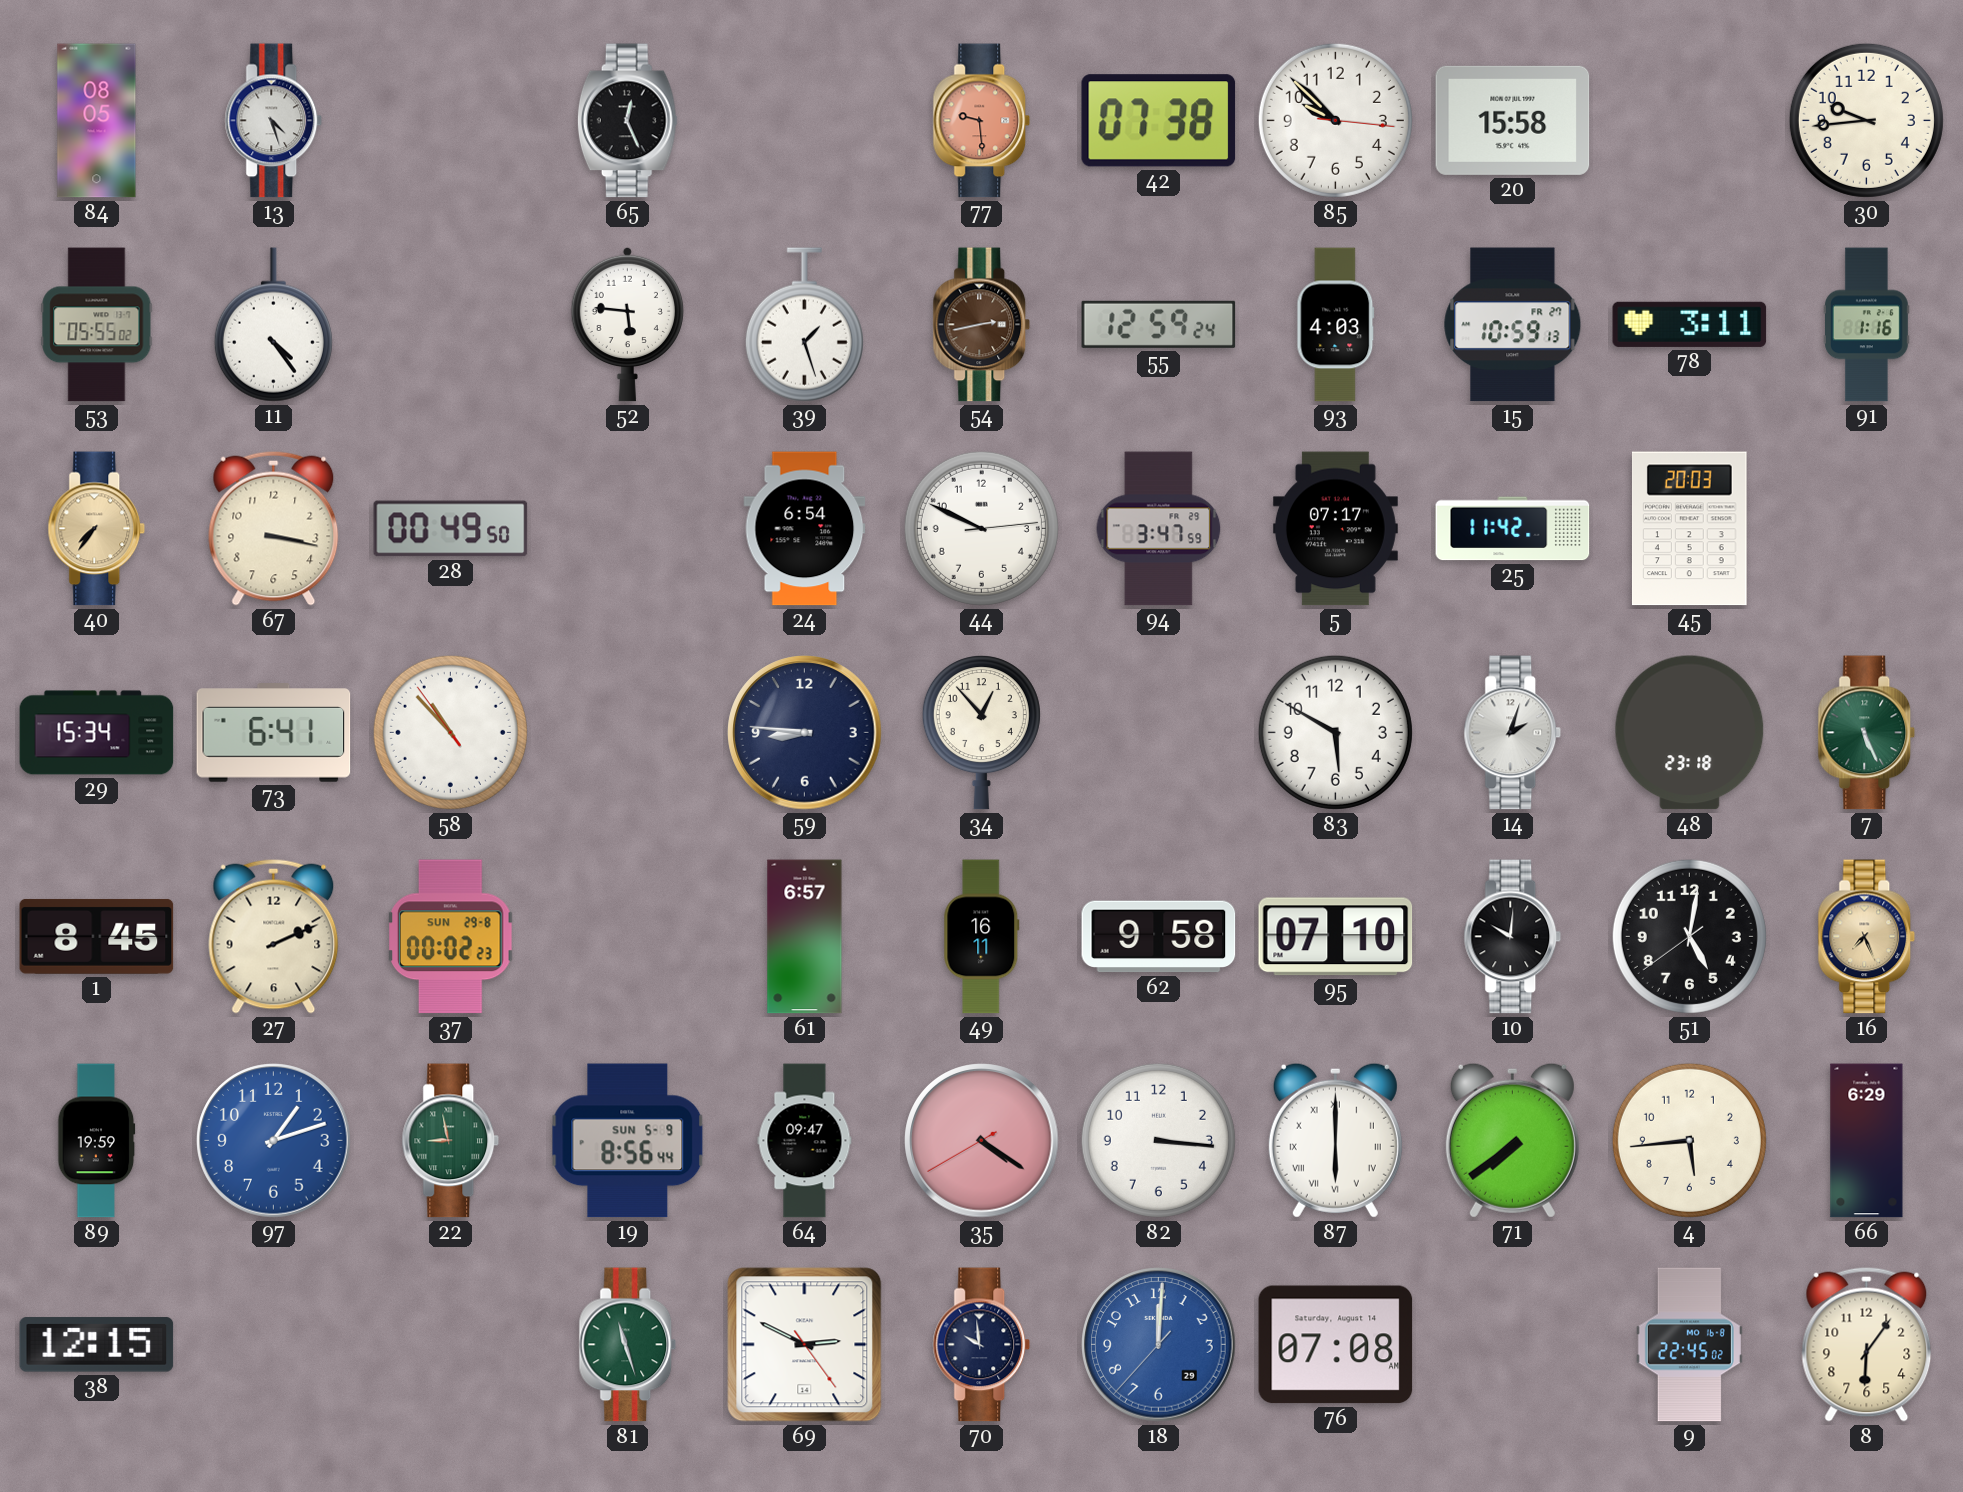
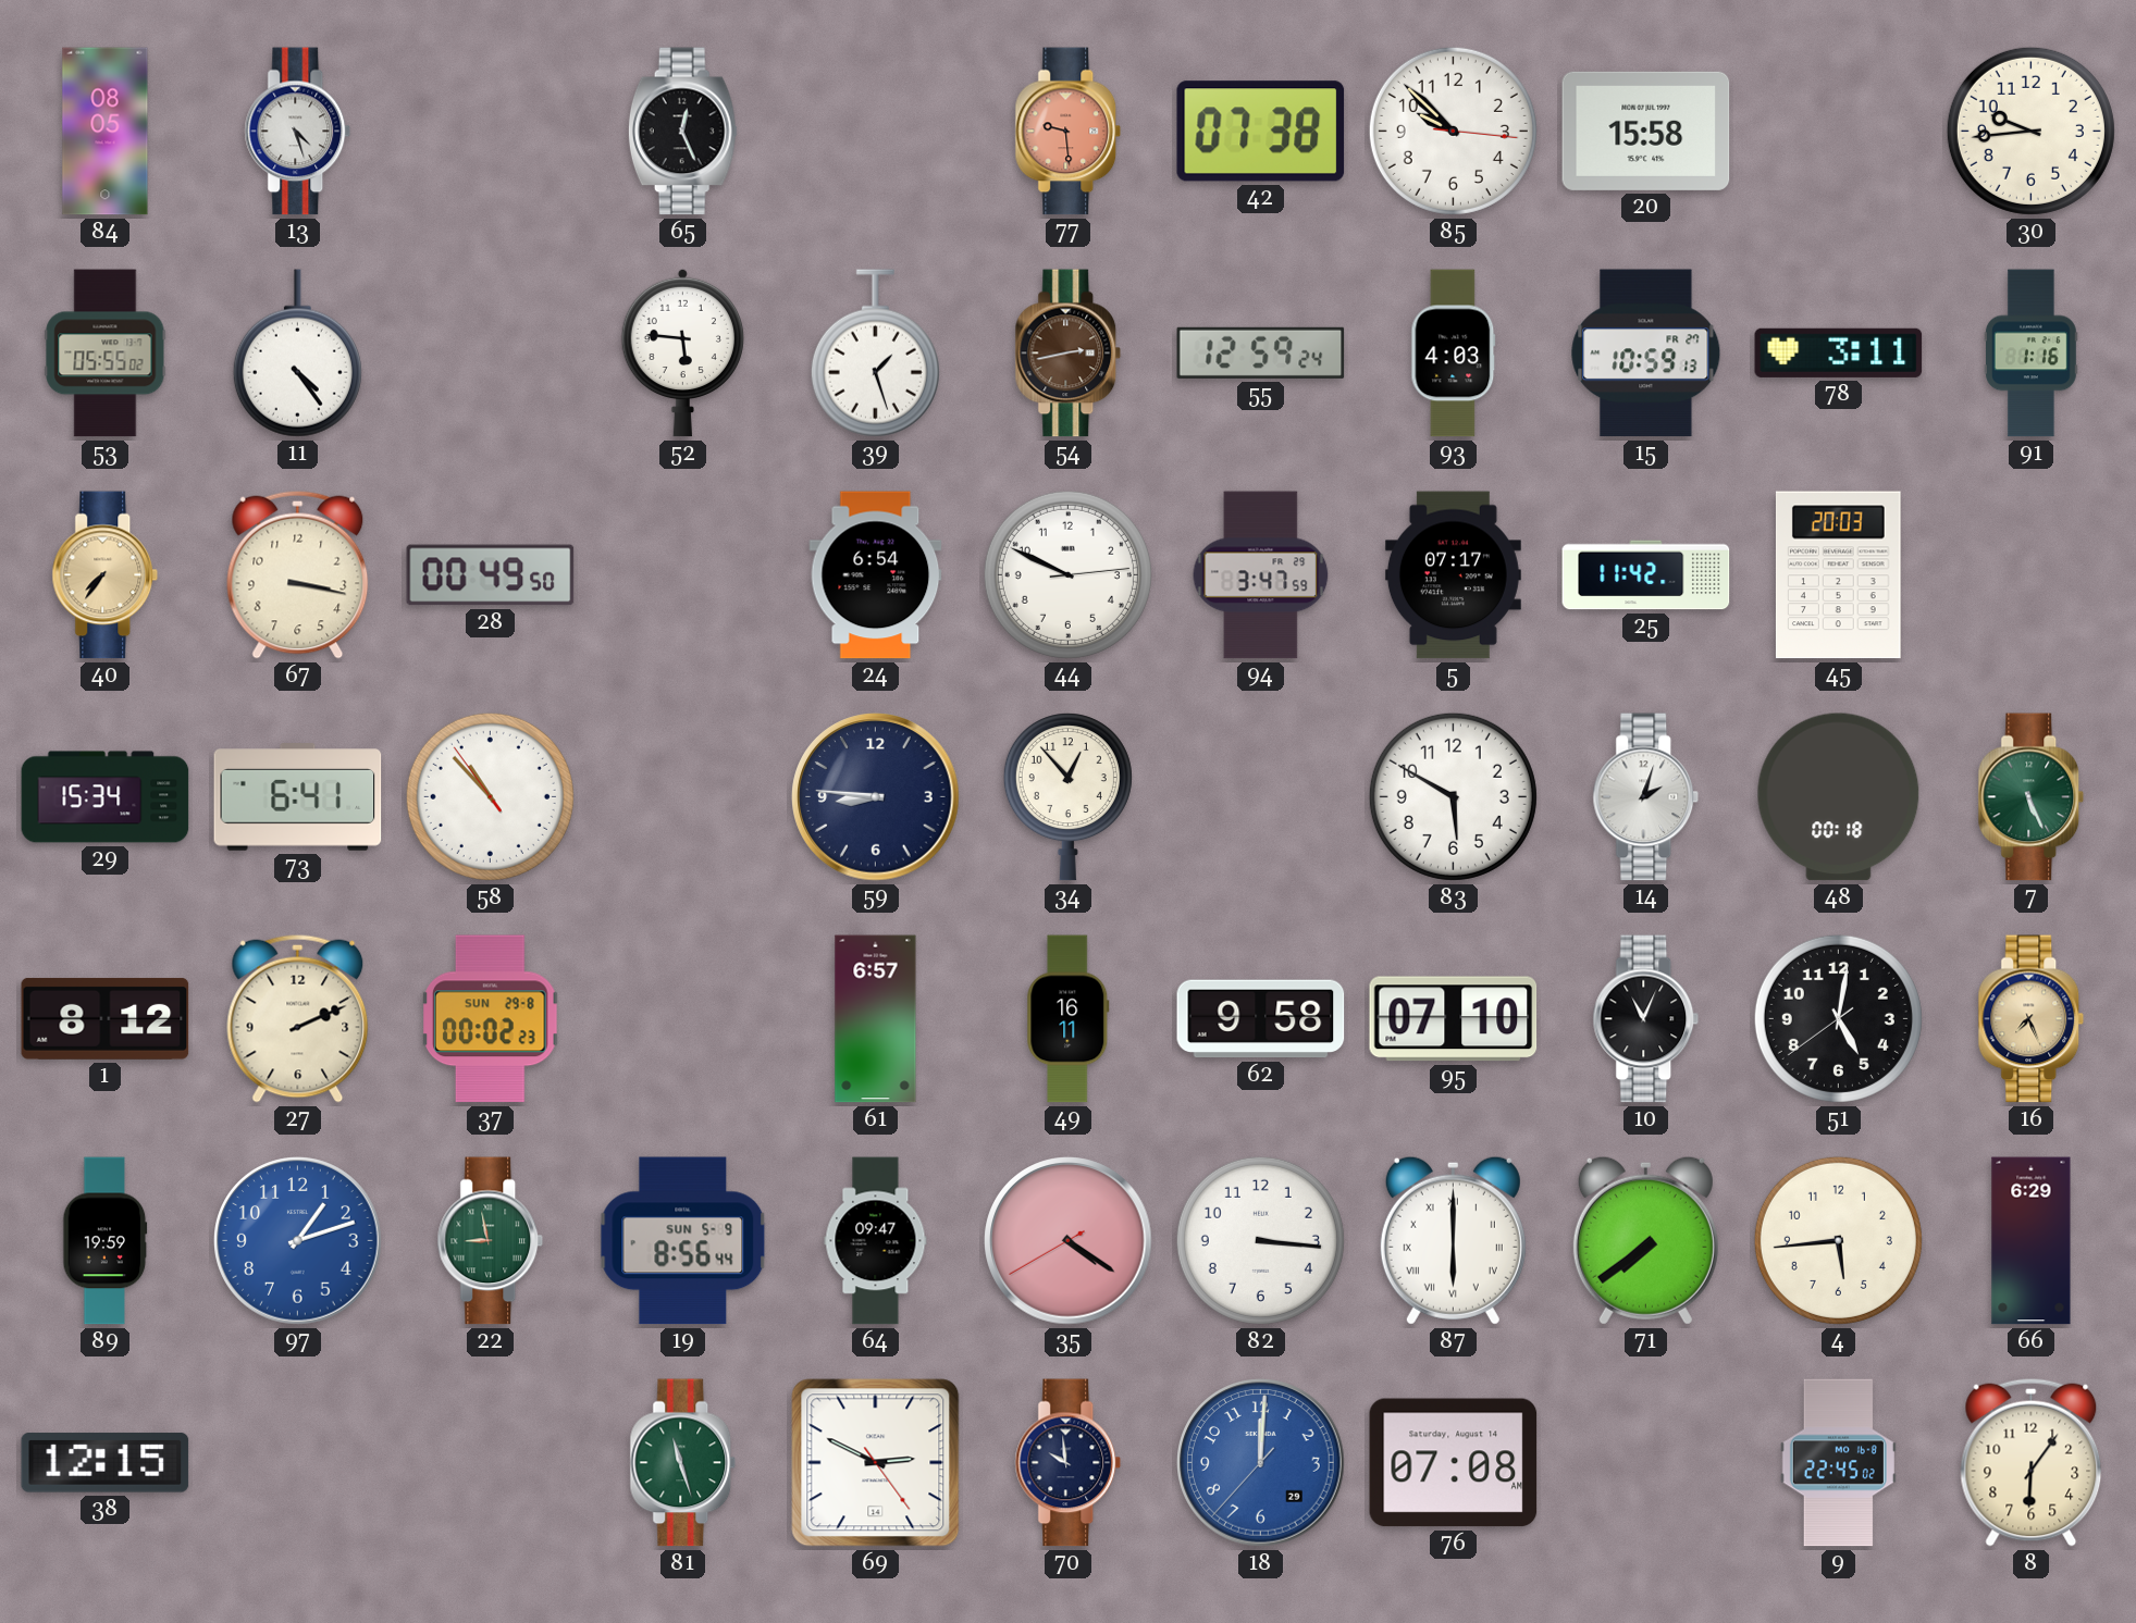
48: 23:18 -> 00:18 (1839, 797)
1: 8:45 -> 8:12 (106, 1018)
10: 10:01 -> 11:04 (1646, 1019)
